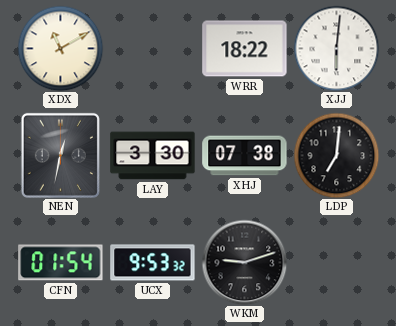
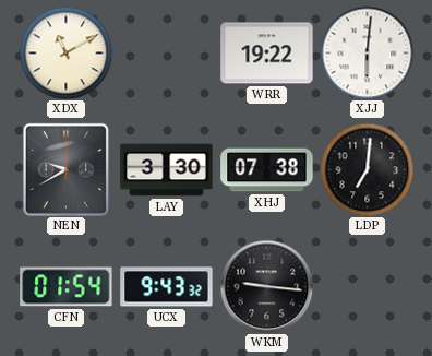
WRR: 18:22 -> 19:22 (267, 54)
NEN: 12:32 -> 9:40 (65, 169)
UCX: 9:53 -> 9:43 (167, 287)
WKM: 9:12 -> 9:16 (266, 286)
